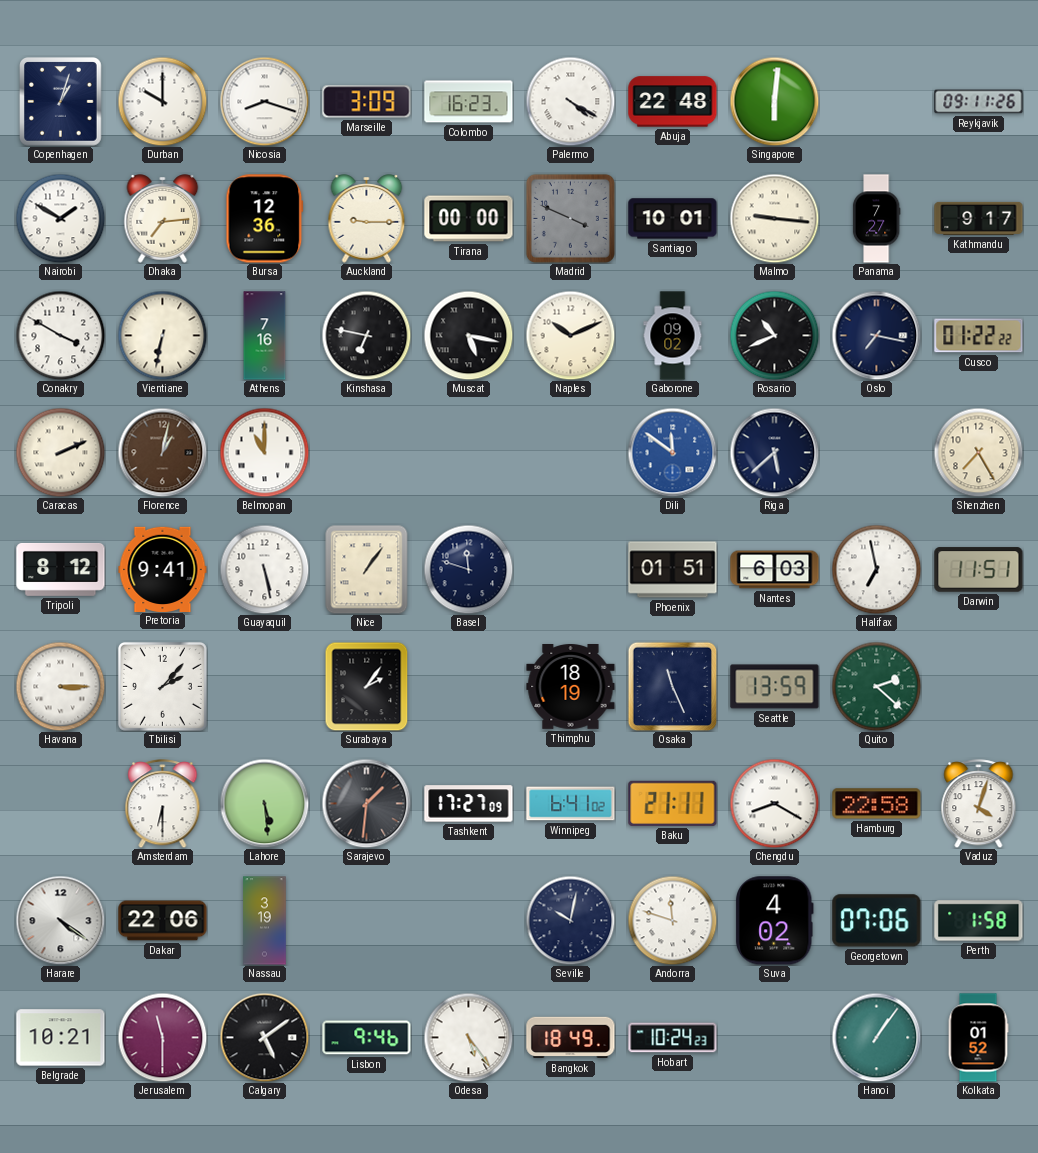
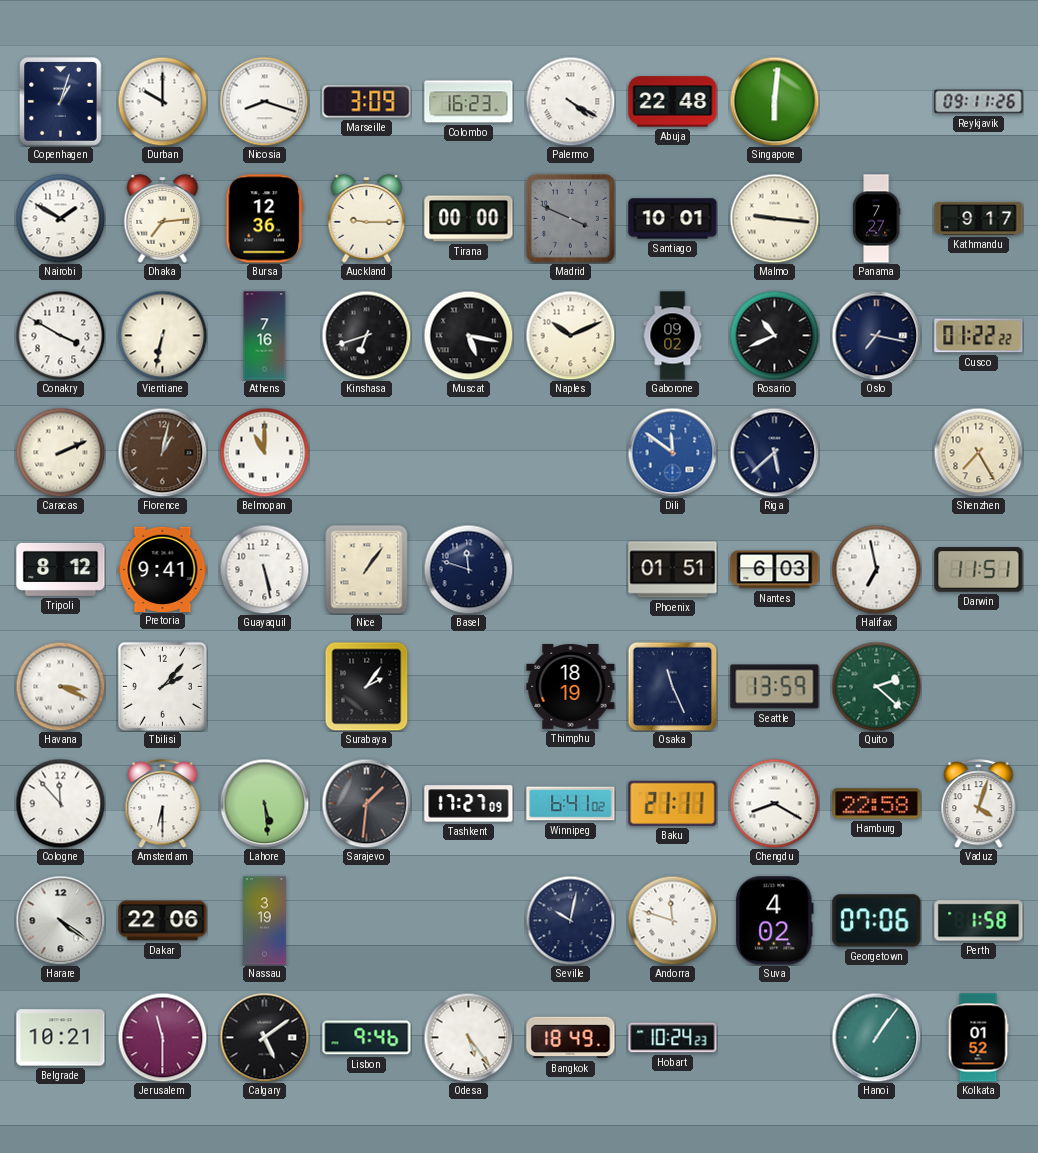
Kinshasa: 6:47 -> 6:42 (366, 335)
Havana: 3:15 -> 3:19 (60, 686)
Cologne: none -> 11:53 (60, 803)
